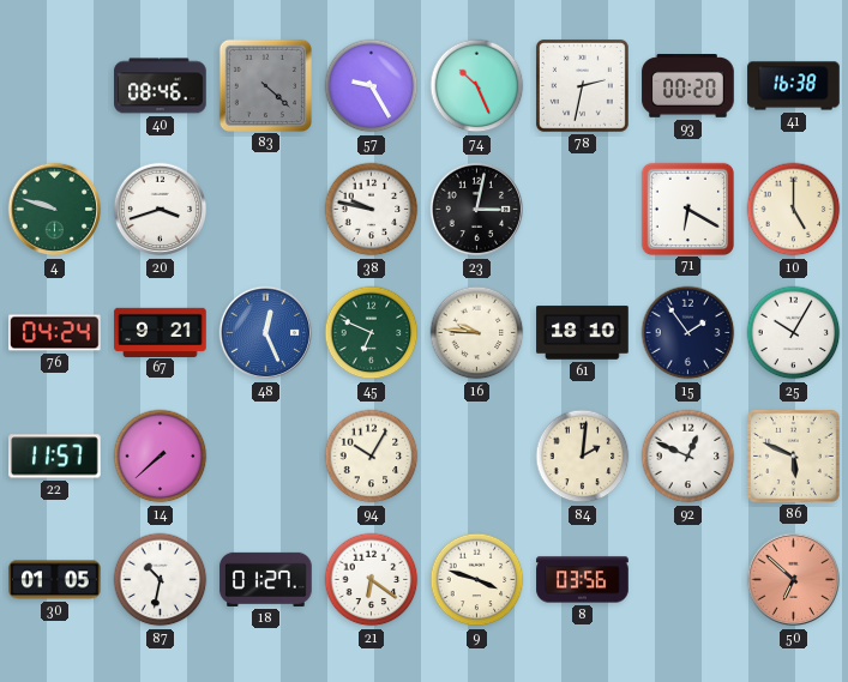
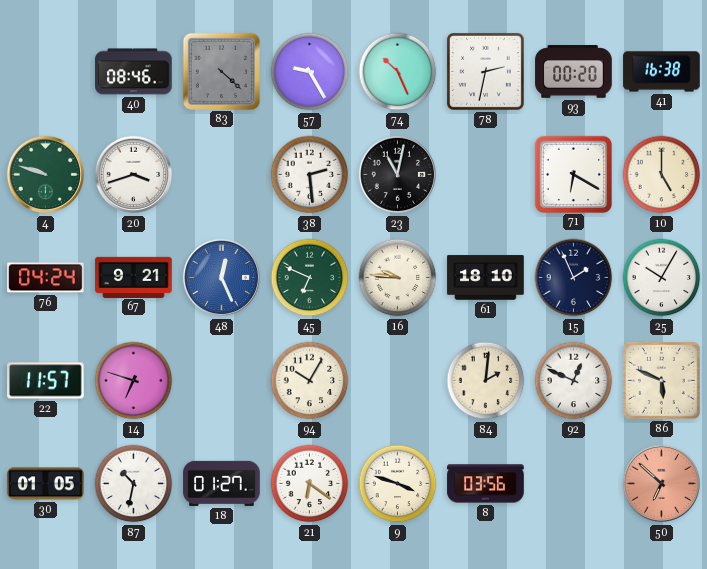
38: 9:47 -> 2:29 (310, 175)
23: 3:02 -> 11:02 (398, 175)
15: 1:54 -> 1:56 (574, 278)
14: 7:38 -> 6:48 (134, 381)
